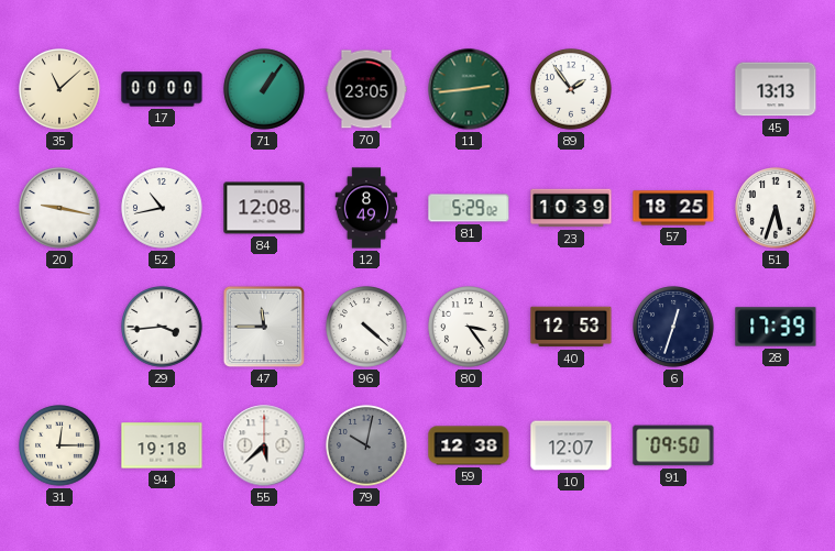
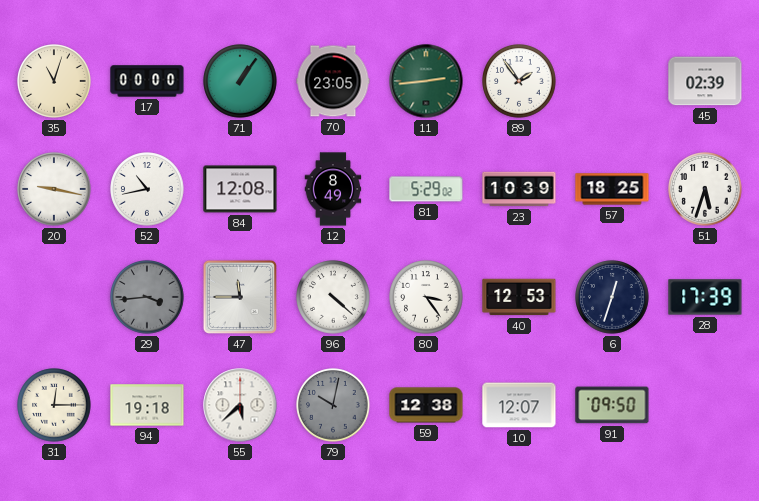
35: 11:08 -> 11:03 (54, 81)
45: 13:13 -> 02:39 (705, 81)
29 dial: white -> grey (147, 297)
